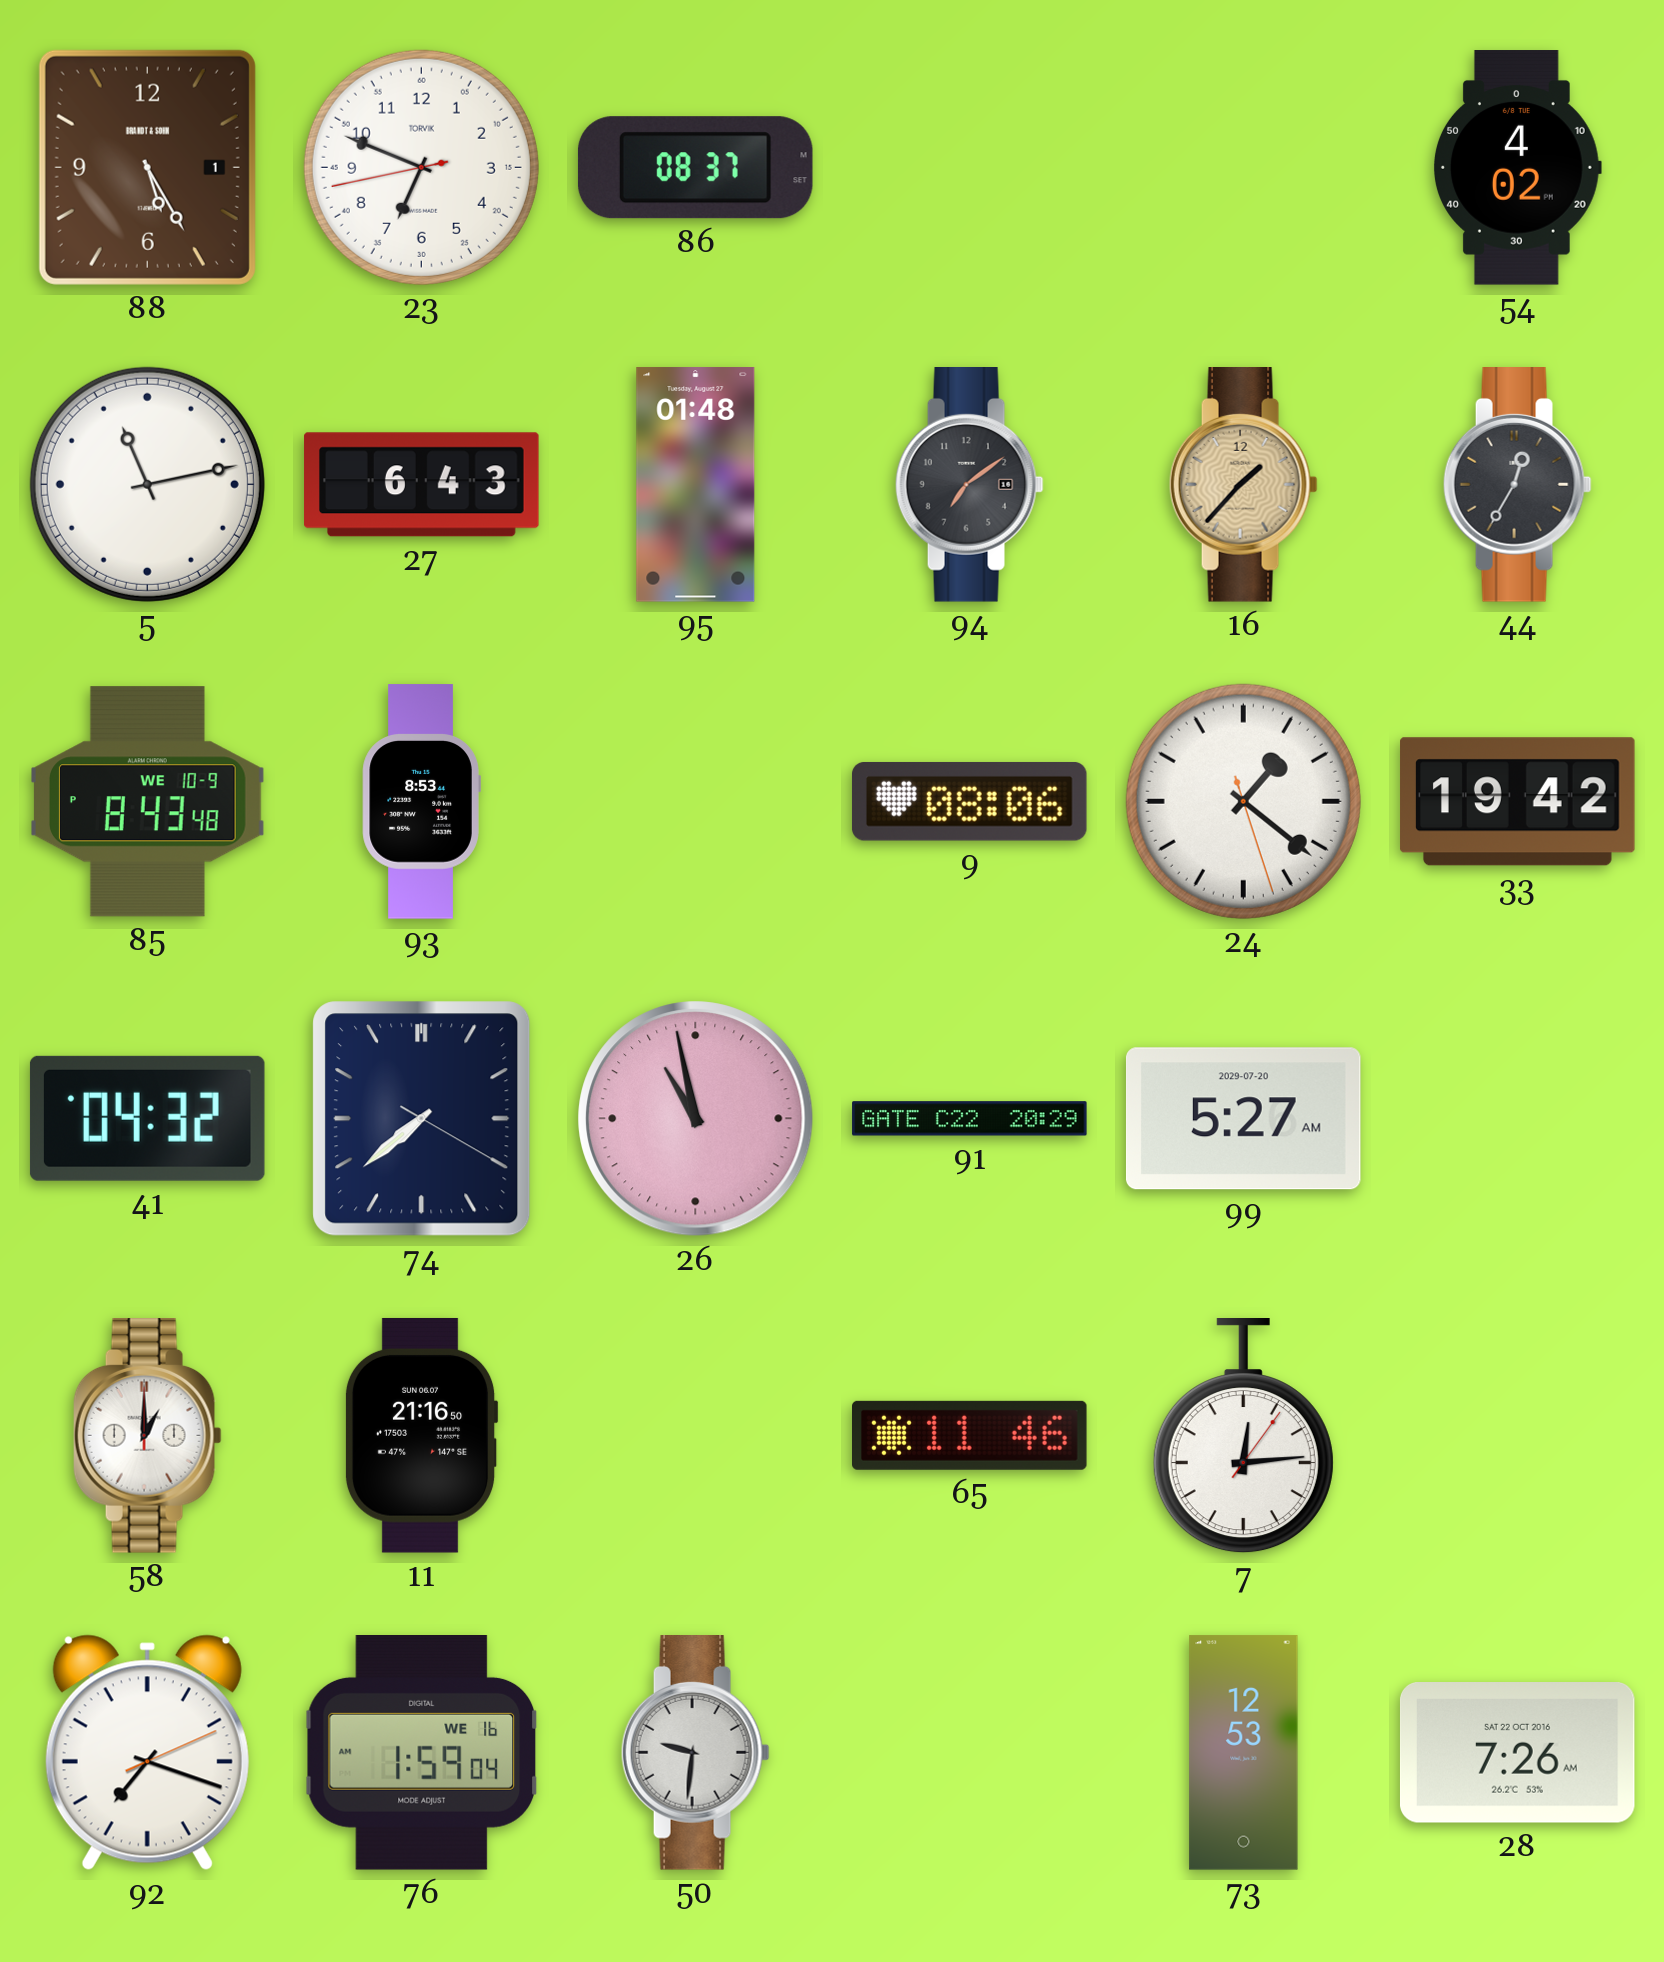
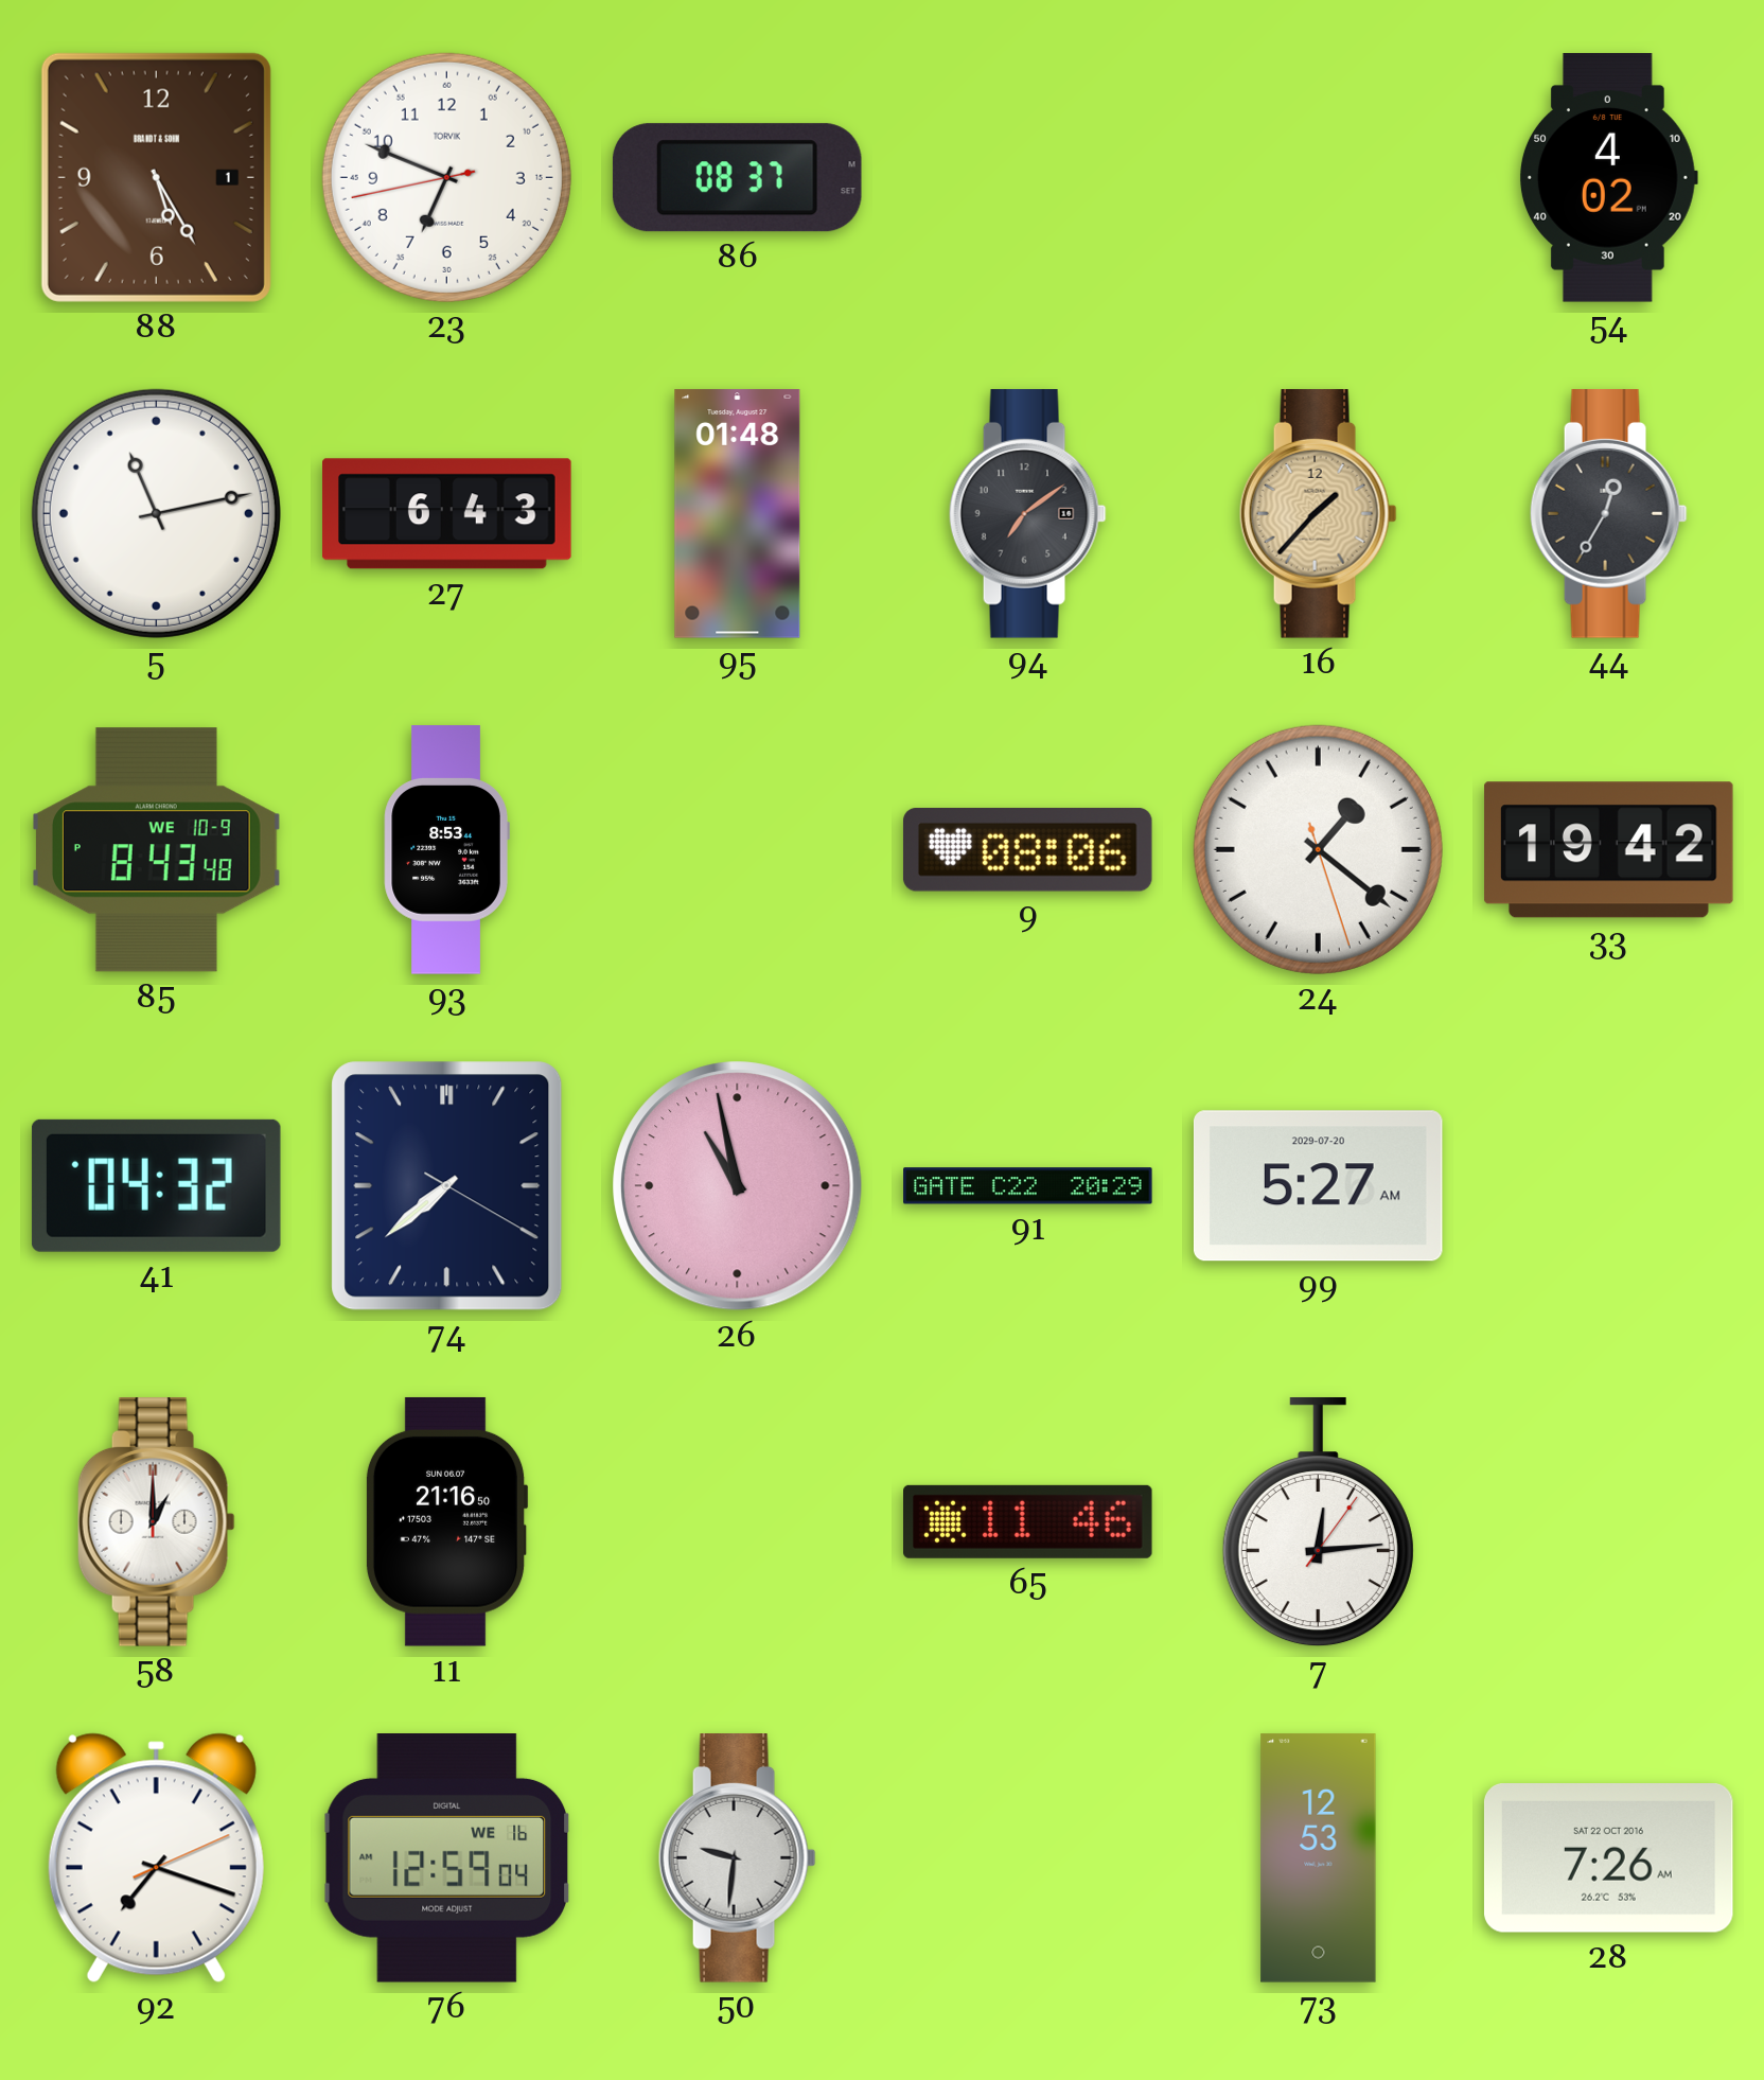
76: 1:59 -> 12:59 (446, 1858)
